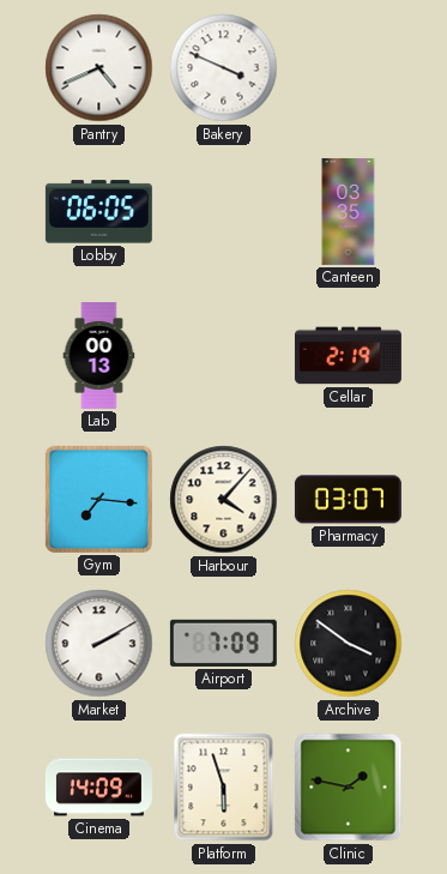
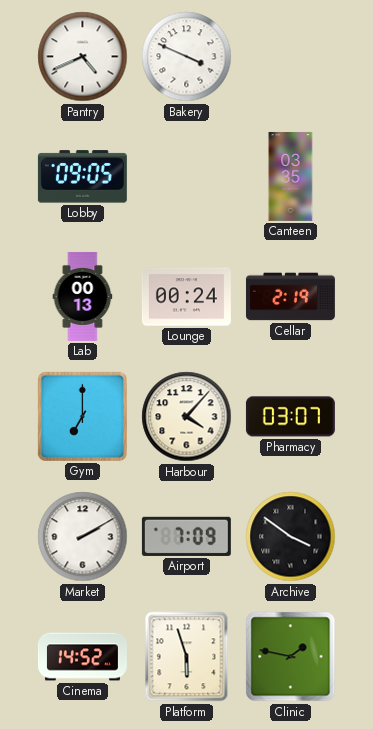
Lobby: 06:05 -> 09:05 (82, 177)
Lounge: none -> 00:24 (186, 297)
Gym: 7:16 -> 7:00 (82, 416)
Cinema: 14:09 -> 14:52 (82, 657)
